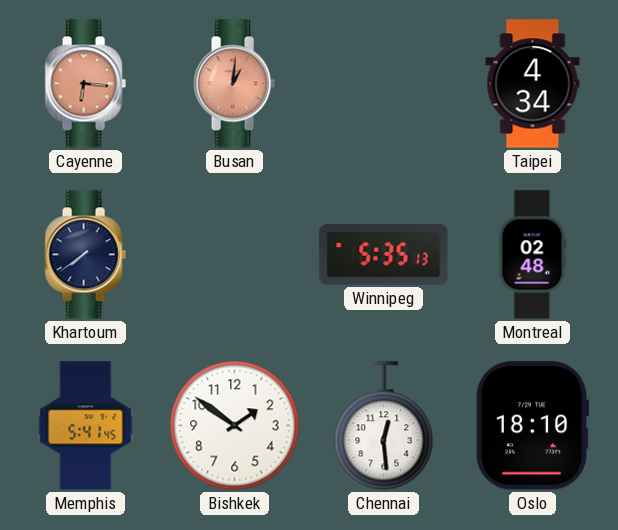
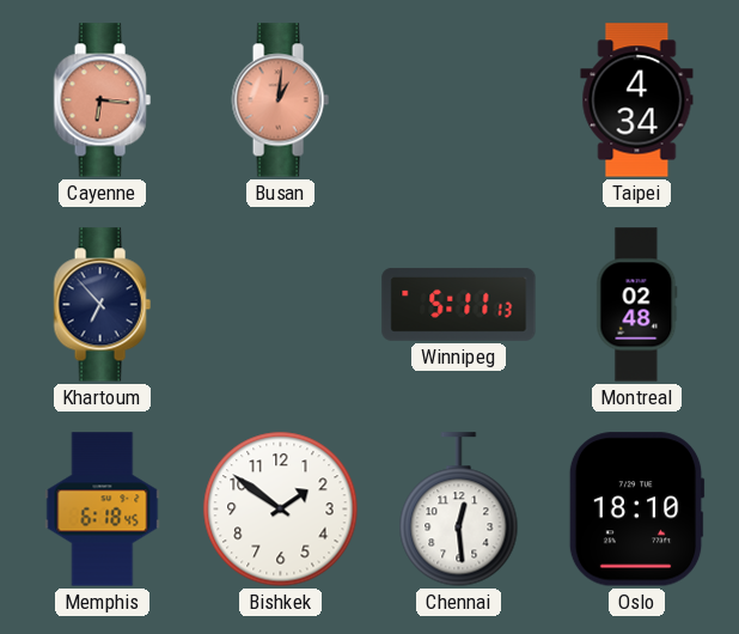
Khartoum: 7:39 -> 6:53 (102, 305)
Winnipeg: 5:35 -> 5:11 (459, 304)
Memphis: 5:41 -> 6:18 (103, 510)
